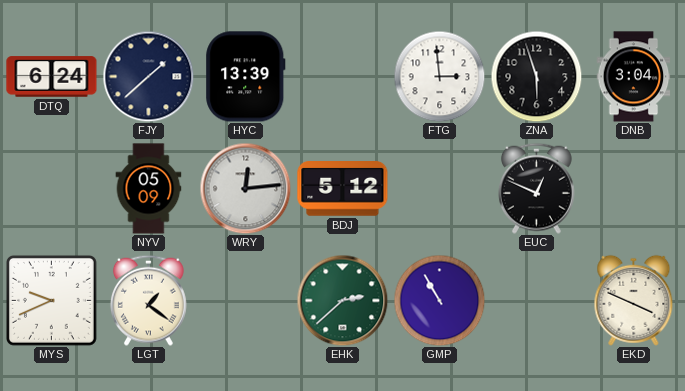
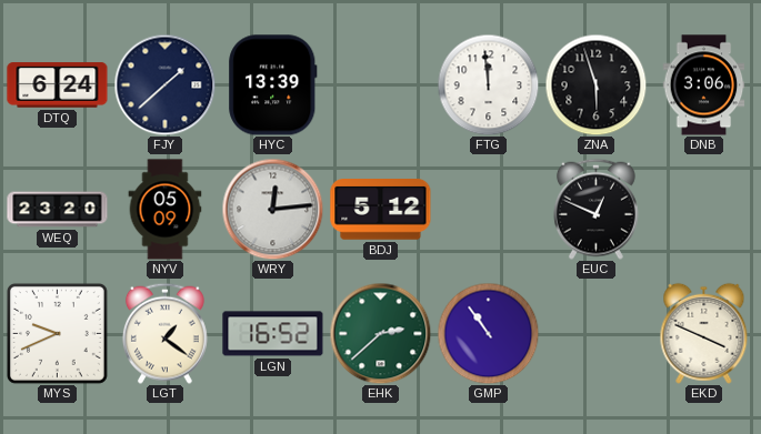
FTG: 2:59 -> 11:59 (488, 84)
DNB: 3:04 -> 3:06 (704, 85)
WEQ: none -> 23:20 (58, 210)
LGN: none -> 16:52 (273, 334)
GMP: 10:55 -> 10:54 (488, 333)
